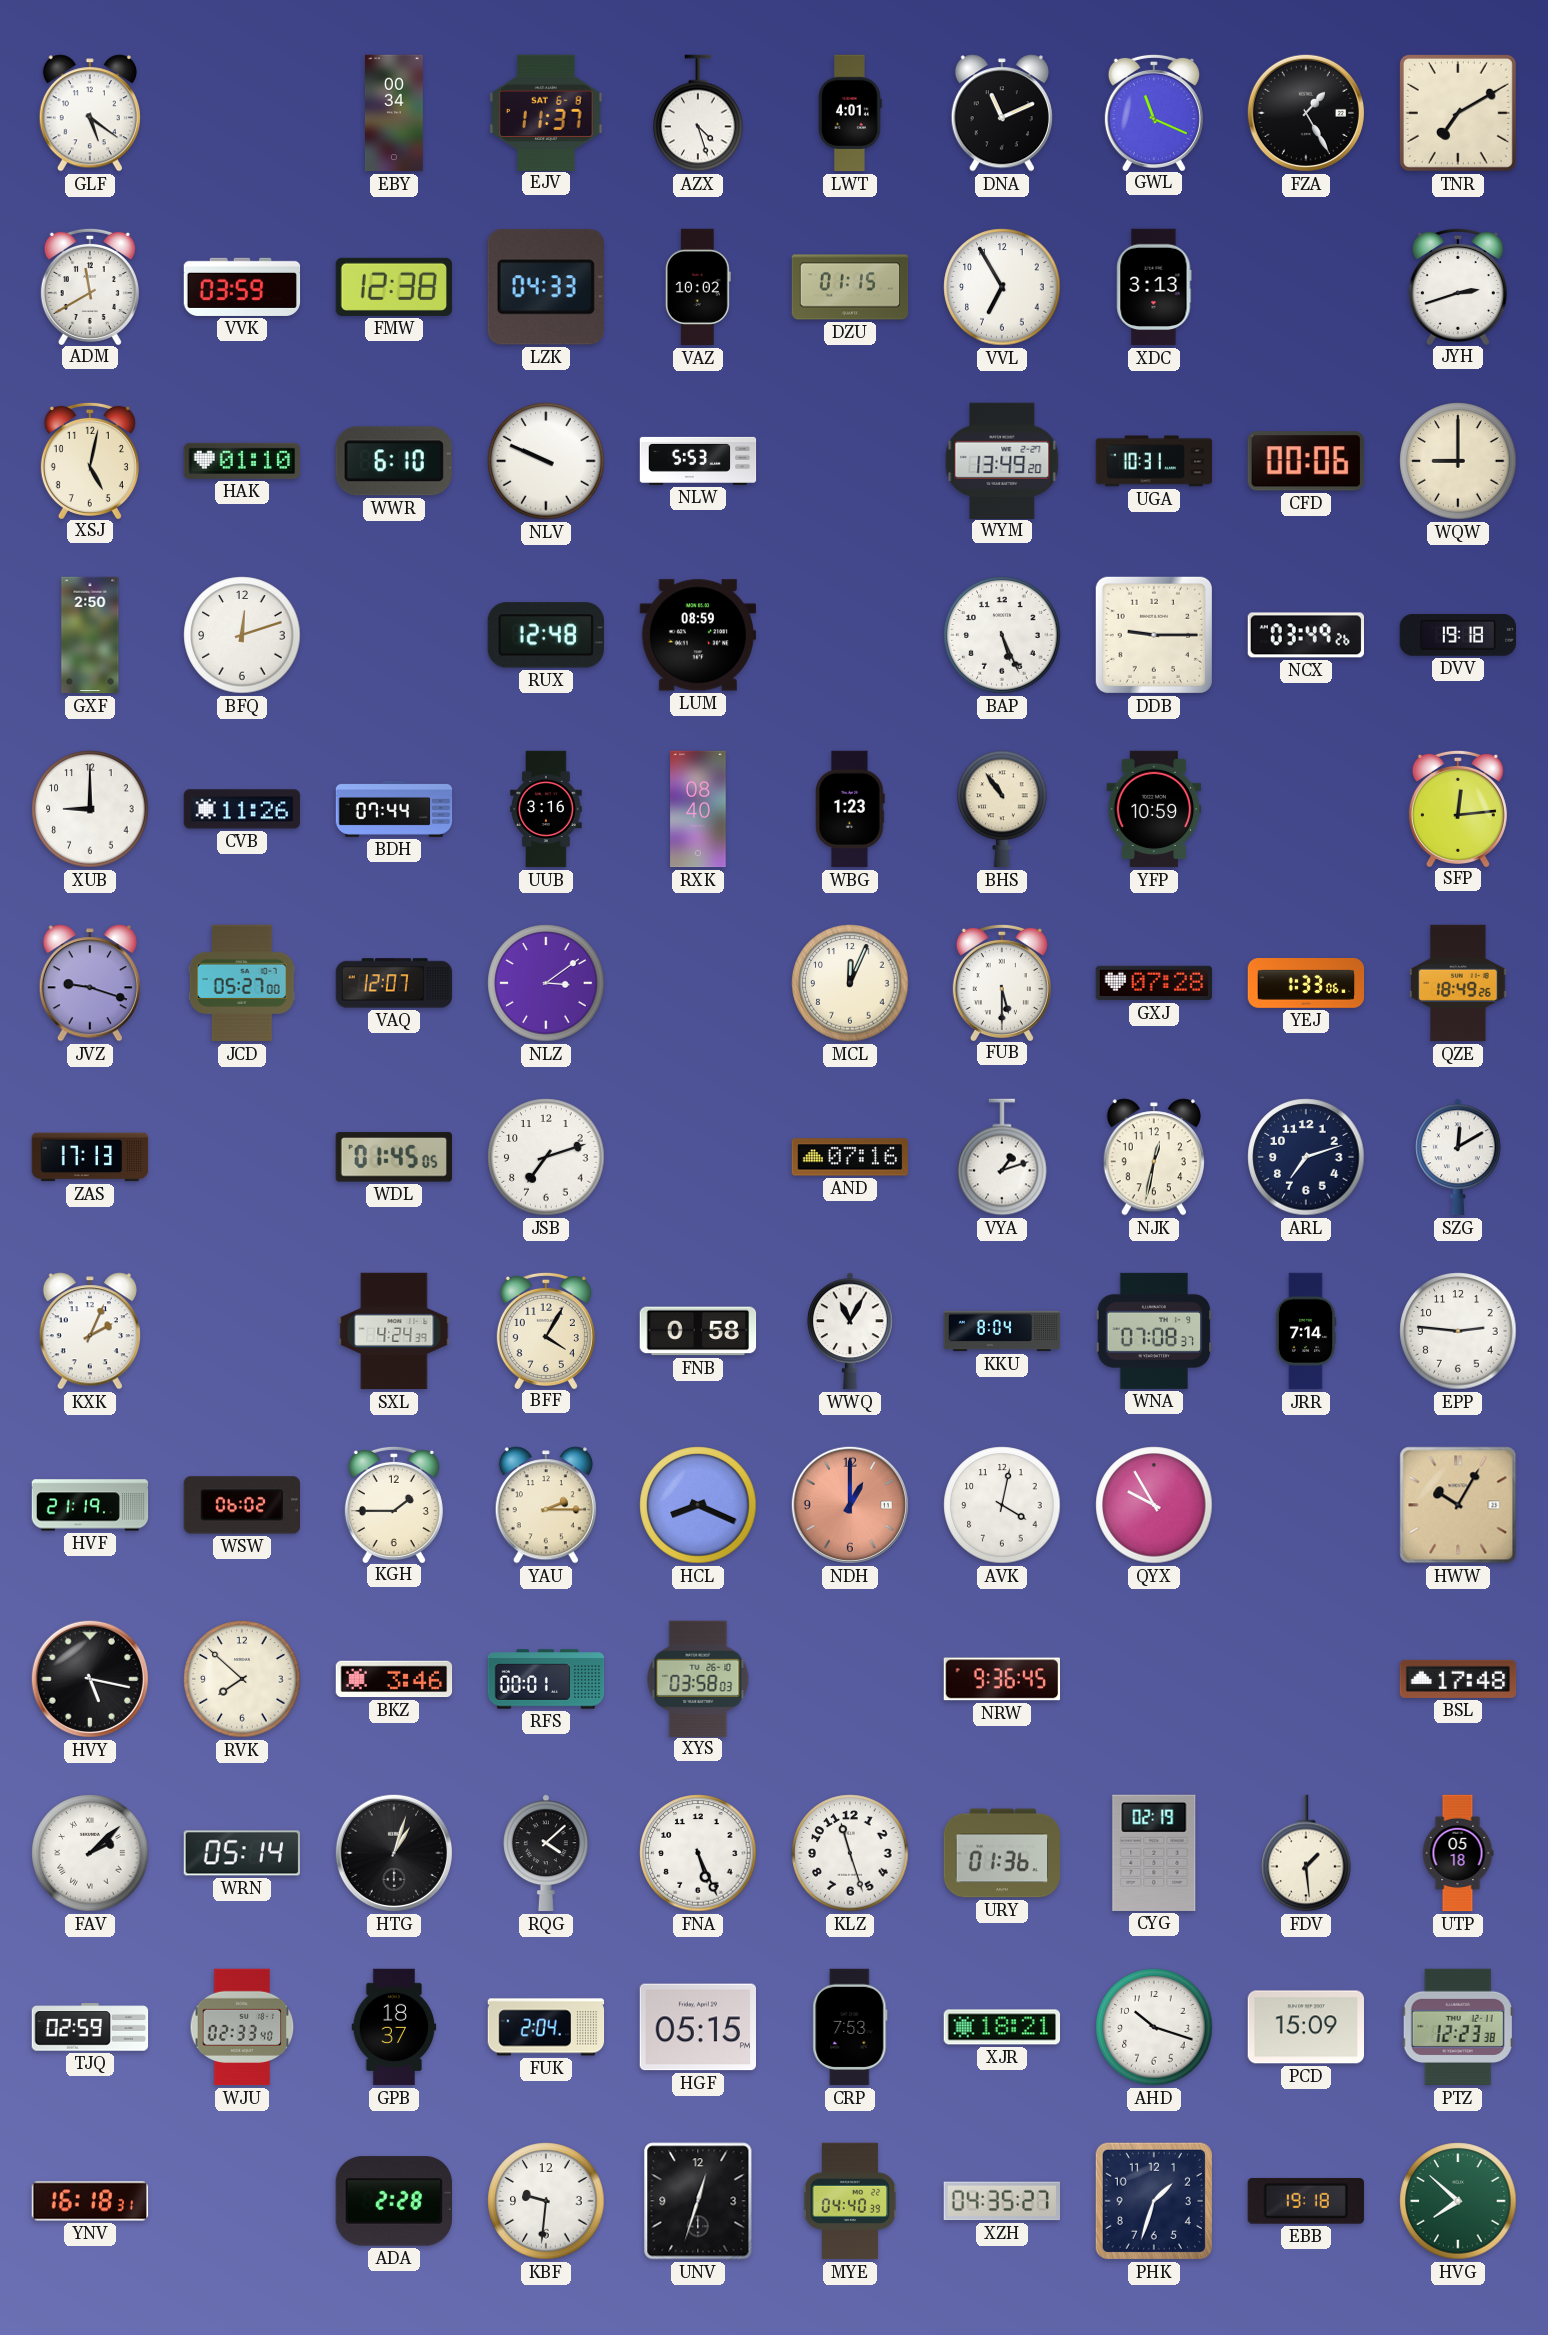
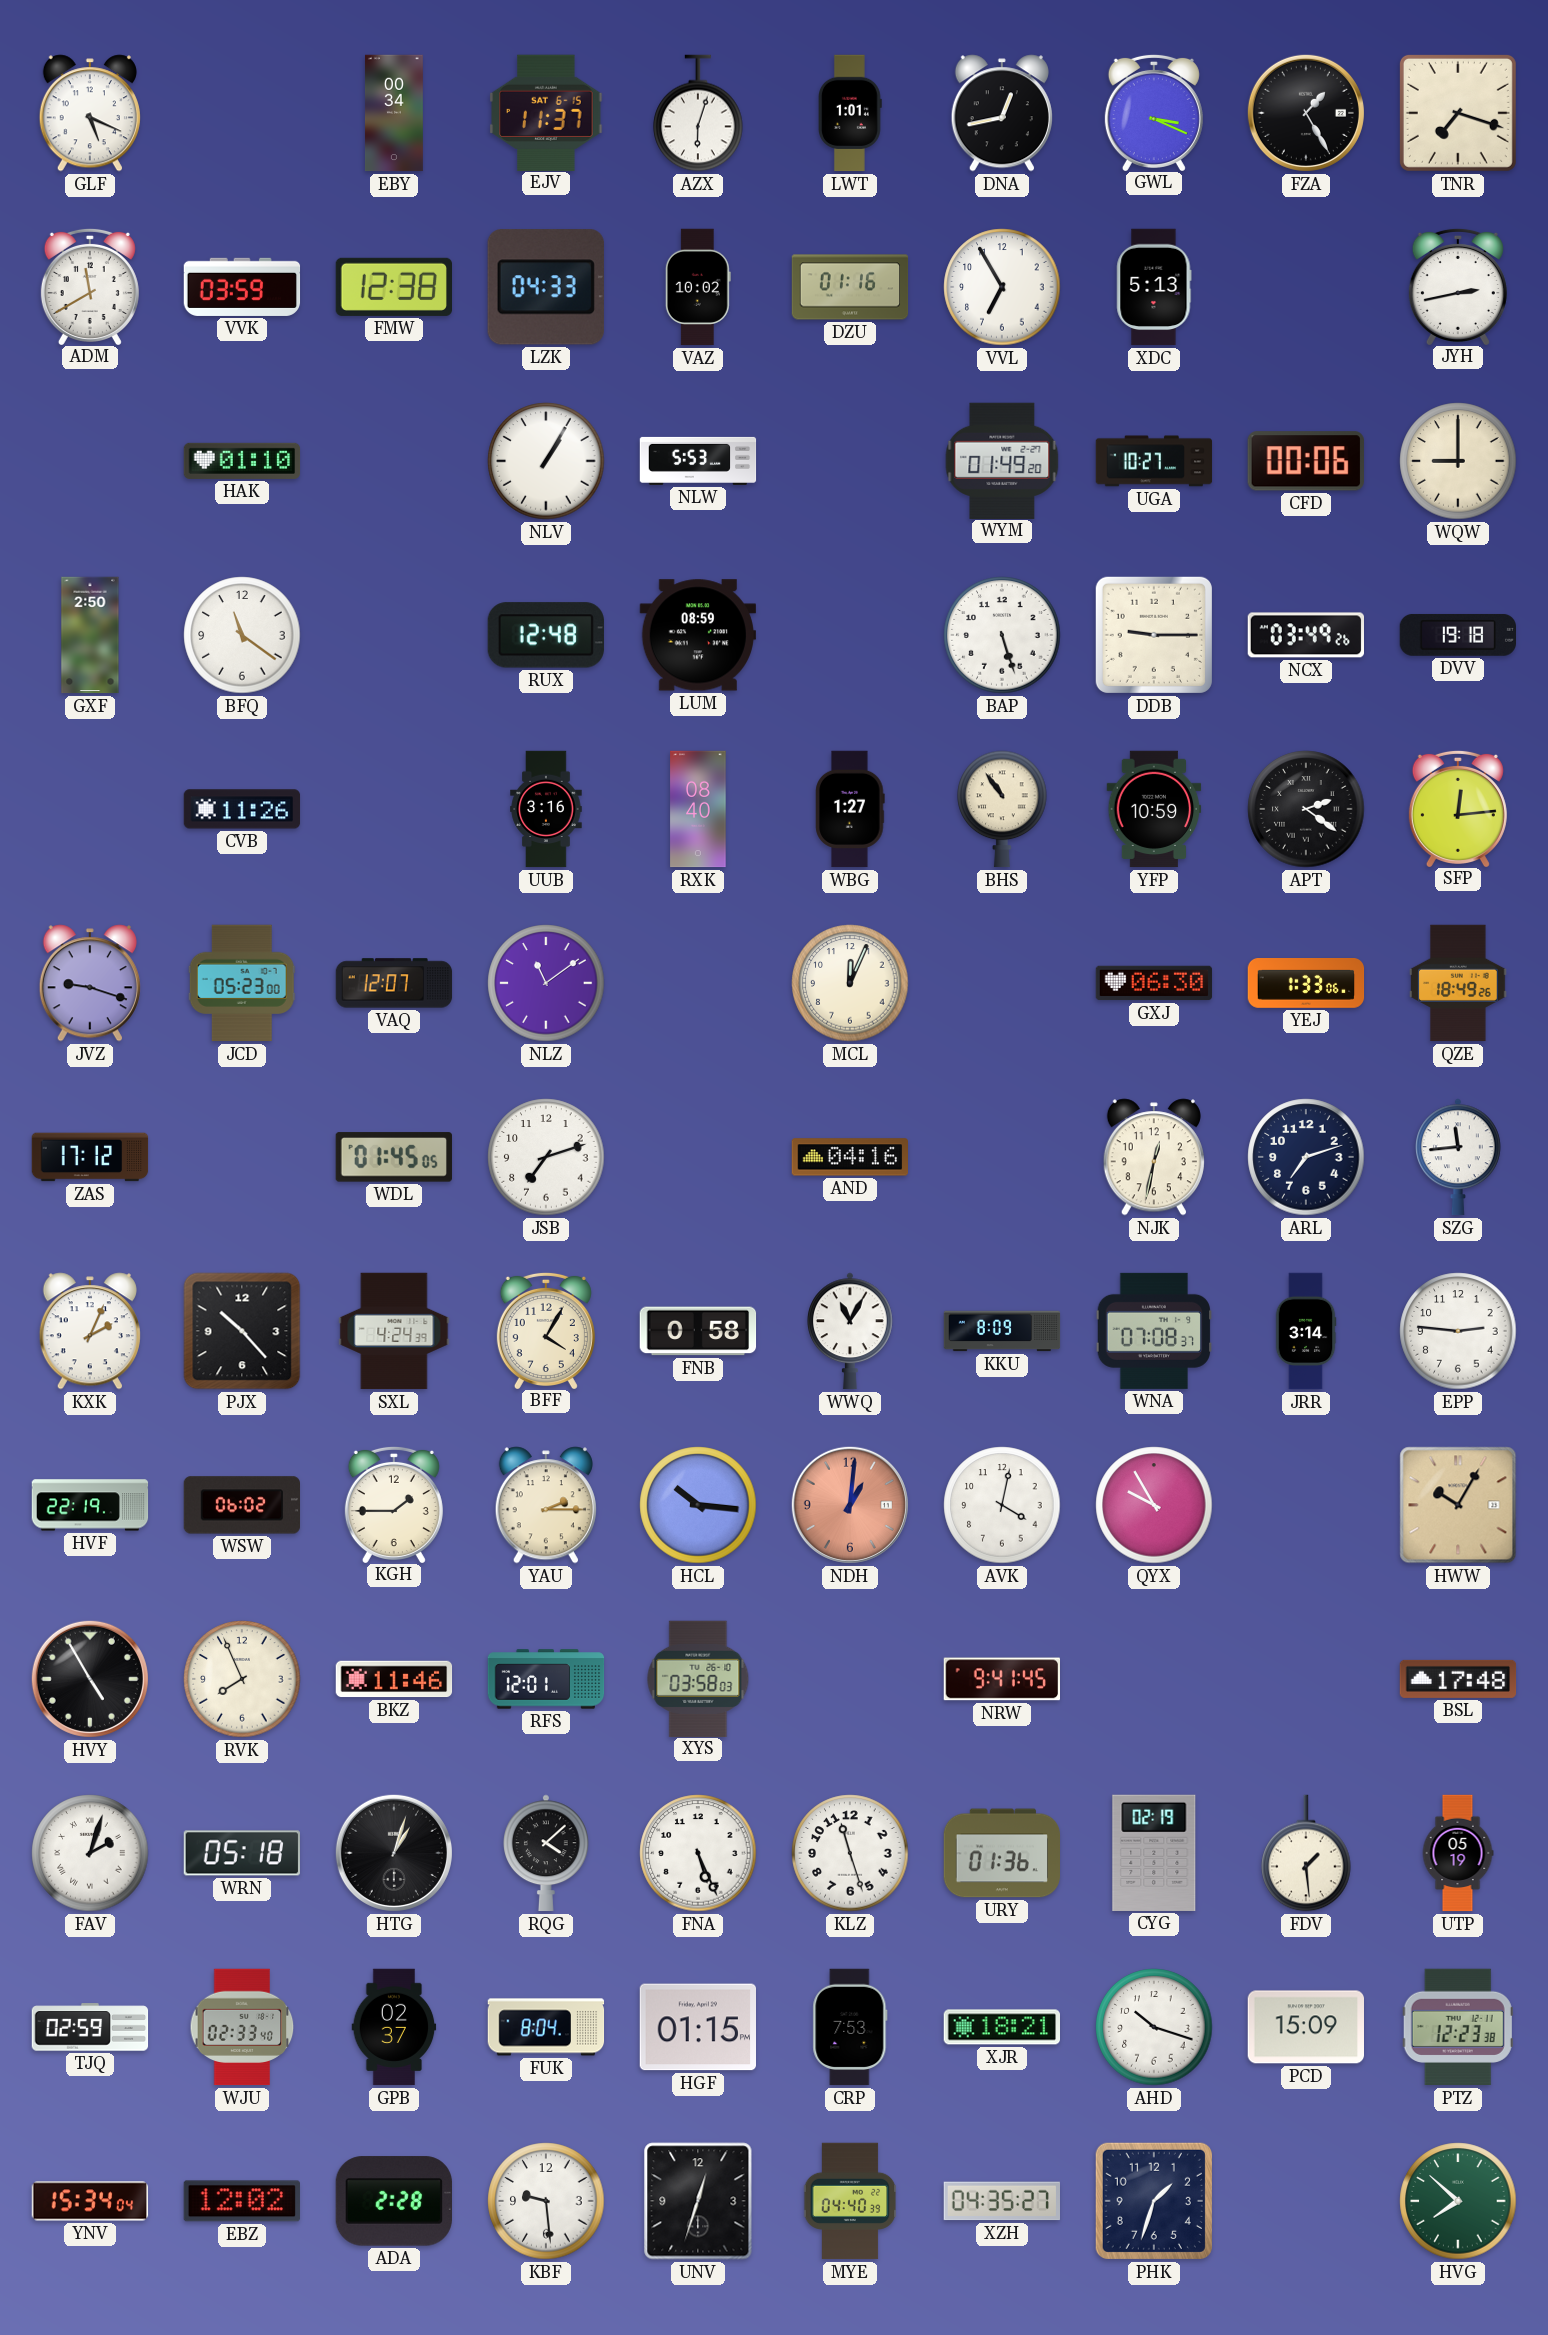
GLF: 5:21 -> 5:19 (90, 113)
EJV date: SAT 6-8 -> SAT 6-15 (546, 112)
AZX: 4:27 -> 6:03 (698, 113)
LWT: 4:01 -> 1:01 (851, 113)
DNA: 11:11 -> 12:43 (1002, 113)
GWL: 11:19 -> 3:19 (1154, 112)
TNR: 7:10 -> 7:18 (1458, 113)
DZU: 01:15 -> 01:16 (850, 287)
XDC: 3:13 -> 5:13 (1154, 287)
JYH: 2:42 -> 2:43 (1458, 286)
XSJ: 5:02 -> none (90, 460)
WWR: 6:10 -> none (394, 461)
NLV: 9:49 -> 1:05 (546, 461)
WYM: 13:49 -> 01:49 (1002, 460)
UGA: 10:31 -> 10:27 (1154, 461)
BFQ: 12:12 -> 11:21 (242, 635)
BAP: 5:26 -> 5:27 (1002, 635)
XUB: 9:00 -> none (90, 809)
BDH: 07:44 -> none (394, 809)
WBG: 1:23 -> 1:27 (850, 809)
APT: none -> 2:21 (1306, 809)
JCD: 05:27 -> 05:23 (242, 983)
NLZ: 3:09 -> 11:09 (546, 983)
FUB: 5:30 -> none (1002, 982)
GXJ: 07:28 -> 06:30 (1154, 983)
ZAS: 17:13 -> 17:12 (90, 1157)
AND: 07:16 -> 04:16 (850, 1157)
VYA: 1:12 -> none (1002, 1157)
SZG: 12:10 -> 11:44 (1459, 1157)
PJX: none -> 10:23 (242, 1331)
KKU: 8:04 -> 8:09 (1002, 1331)
JRR: 7:14 -> 3:14 (1306, 1331)
HVF: 21:19 -> 22:19 (90, 1505)
HCL: 8:19 -> 10:16 (698, 1505)
NDH: 1:00 -> 1:01 (850, 1505)
HVY: 5:17 -> 4:55 (90, 1679)
RVK: 7:52 -> 7:56 (242, 1679)
BKZ: 3:46 -> 11:46 (394, 1679)
RFS: 00:01 -> 12:01 (546, 1679)
NRW: 9:36 -> 9:41 (1002, 1679)
FAV: 2:08 -> 2:03 (90, 1853)
WRN: 05:14 -> 05:18 (242, 1853)
UTP: 05:18 -> 05:19 (1458, 1853)
GPB: 18:37 -> 02:37 (394, 2027)
FUK: 2:04 -> 8:04 (546, 2027)
HGF: 05:15 -> 01:15 (697, 2027)
YNV: 16:18 -> 15:34 (90, 2201)
EBZ: none -> 12:02 (242, 2201)
KBF: 9:31 -> 9:29 (546, 2201)
EBB: 19:18 -> none (1306, 2201)
